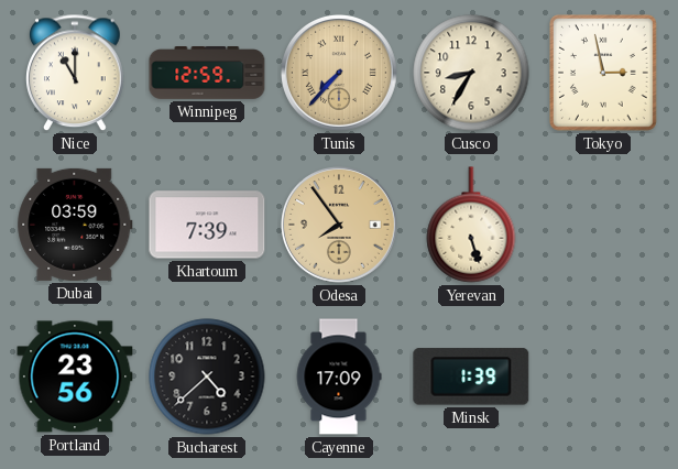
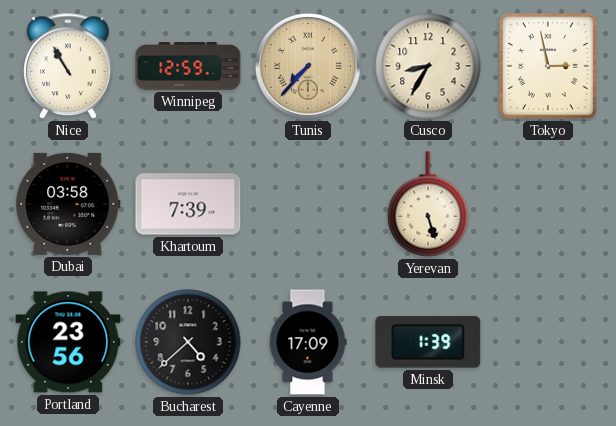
Nice: 11:00 -> 10:55 (69, 67)
Dubai: 03:59 -> 03:58 (68, 204)
Odesa: 7:54 -> none (340, 226)
